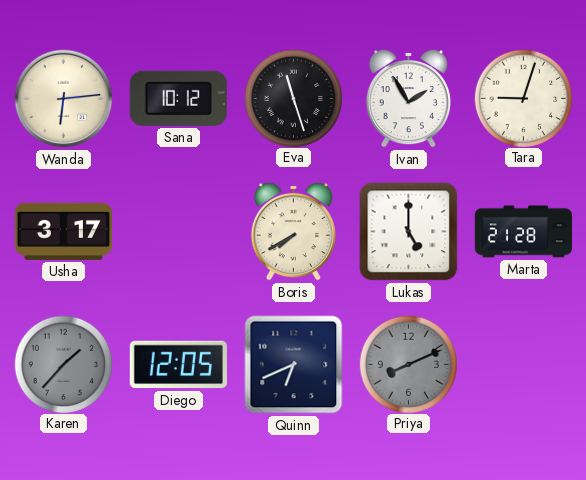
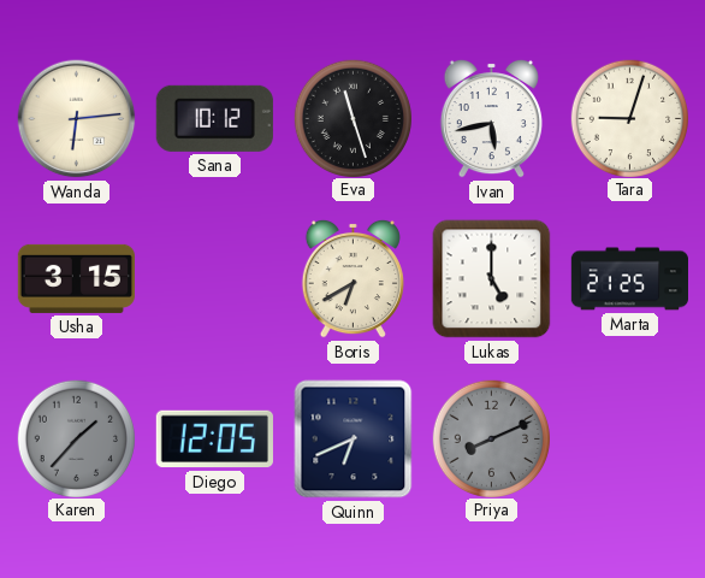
Ivan: 1:55 -> 5:43 (491, 118)
Usha: 3:17 -> 3:15 (76, 278)
Boris: 7:40 -> 6:40 (352, 278)
Marta: 21:28 -> 21:25 (629, 279)
